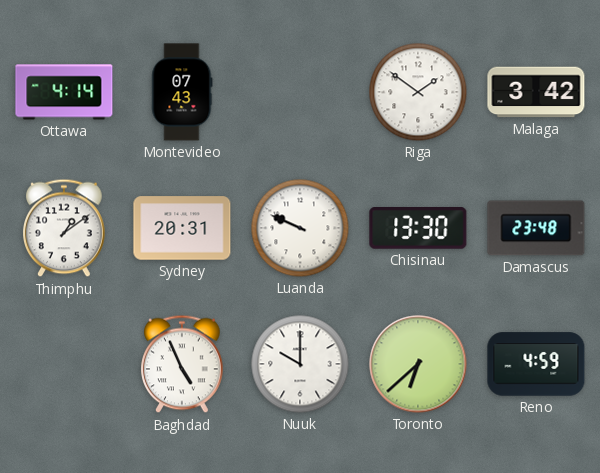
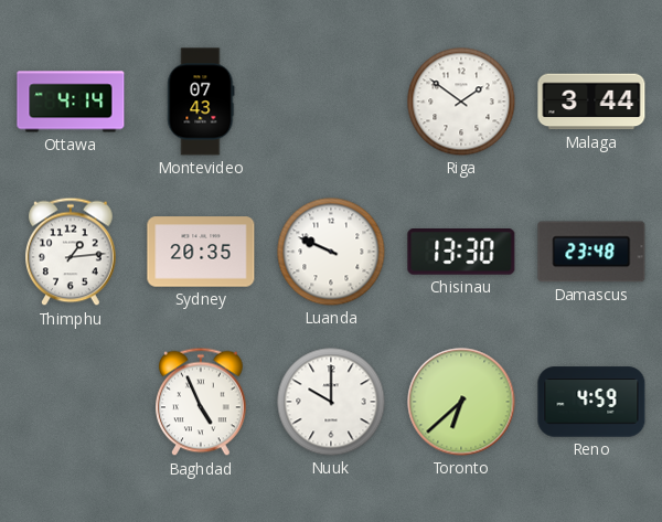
Malaga: 3:42 -> 3:44 (591, 102)
Thimphu: 1:09 -> 1:14 (71, 252)
Sydney: 20:31 -> 20:35 (201, 252)
